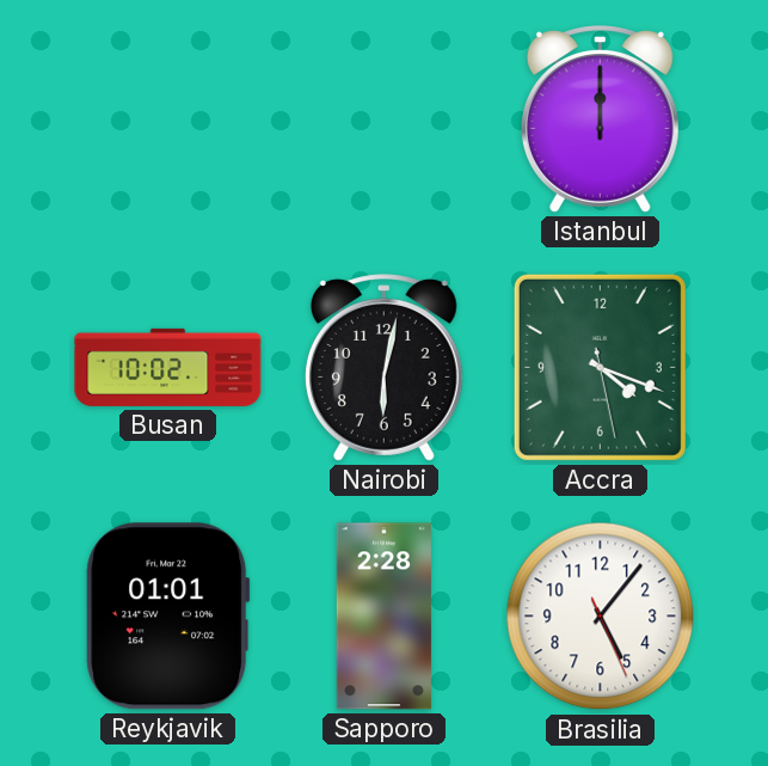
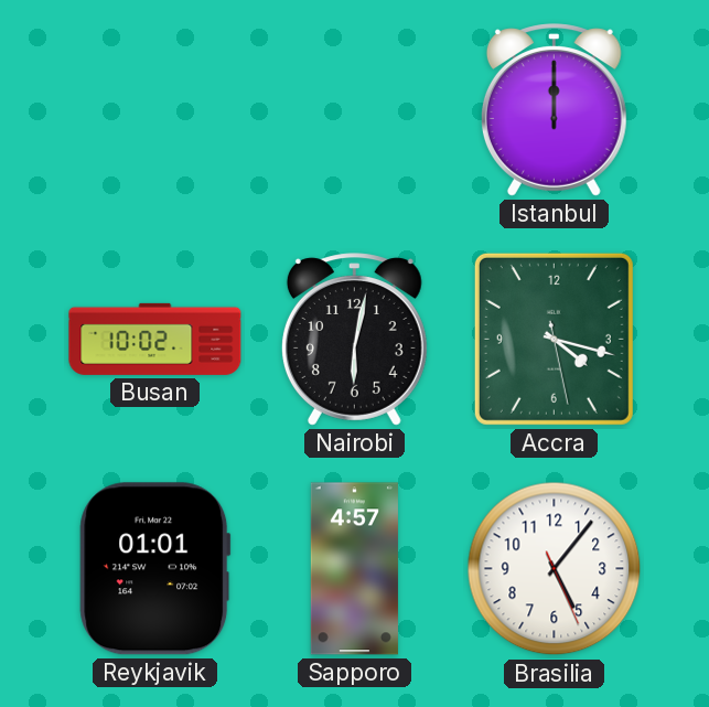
Accra: 4:18 -> 4:17 (554, 339)
Sapporo: 2:28 -> 4:57 (354, 569)
